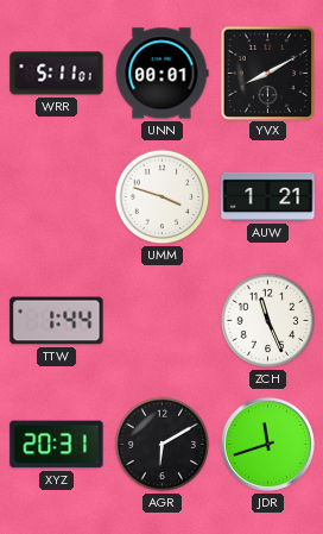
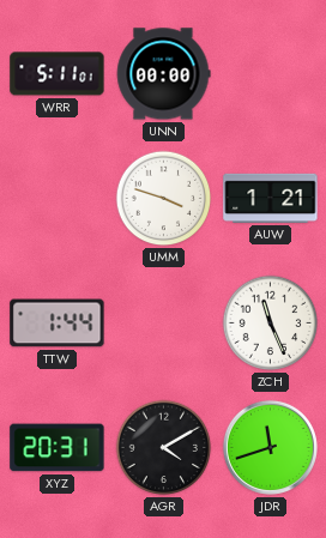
UNN: 00:01 -> 00:00 (163, 74)
YVX: 8:10 -> none (267, 73)
AGR: 6:10 -> 4:10 (164, 448)
